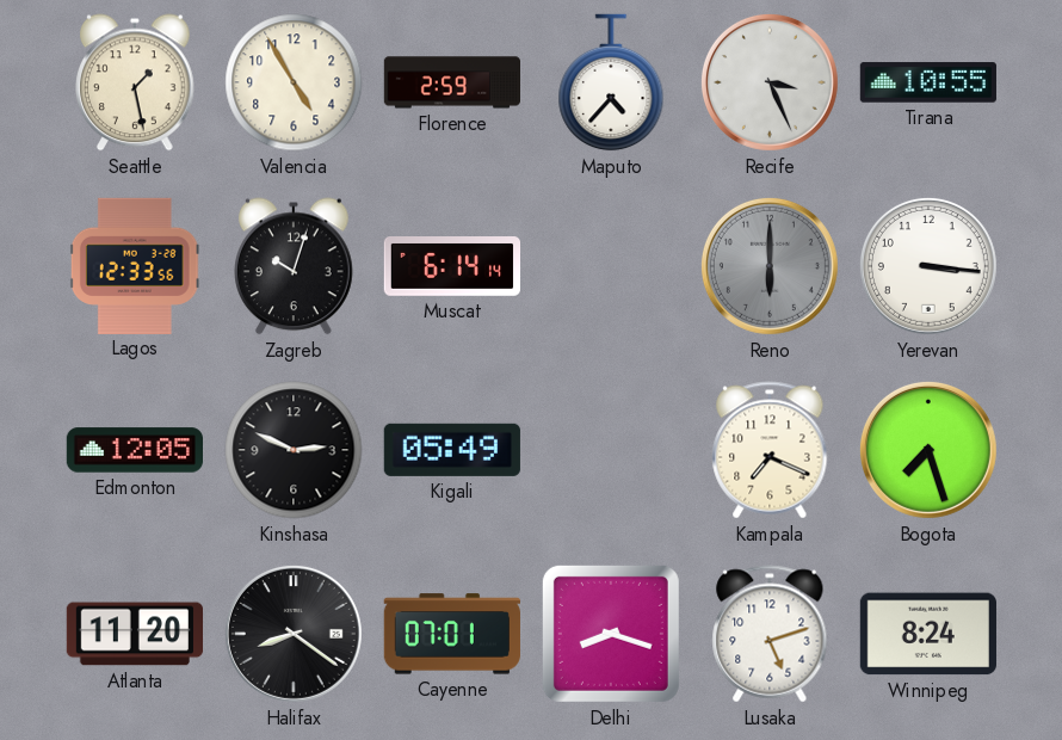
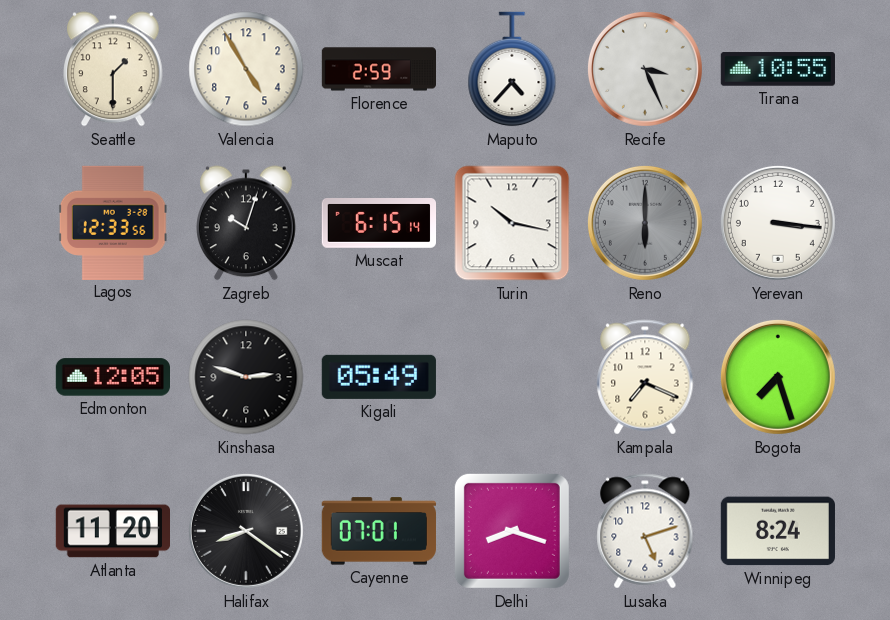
Seattle: 1:28 -> 1:30 (114, 69)
Muscat: 6:14 -> 6:15 (378, 224)
Turin: none -> 10:17 (512, 223)
Kinshasa: 2:49 -> 2:48 (246, 377)
